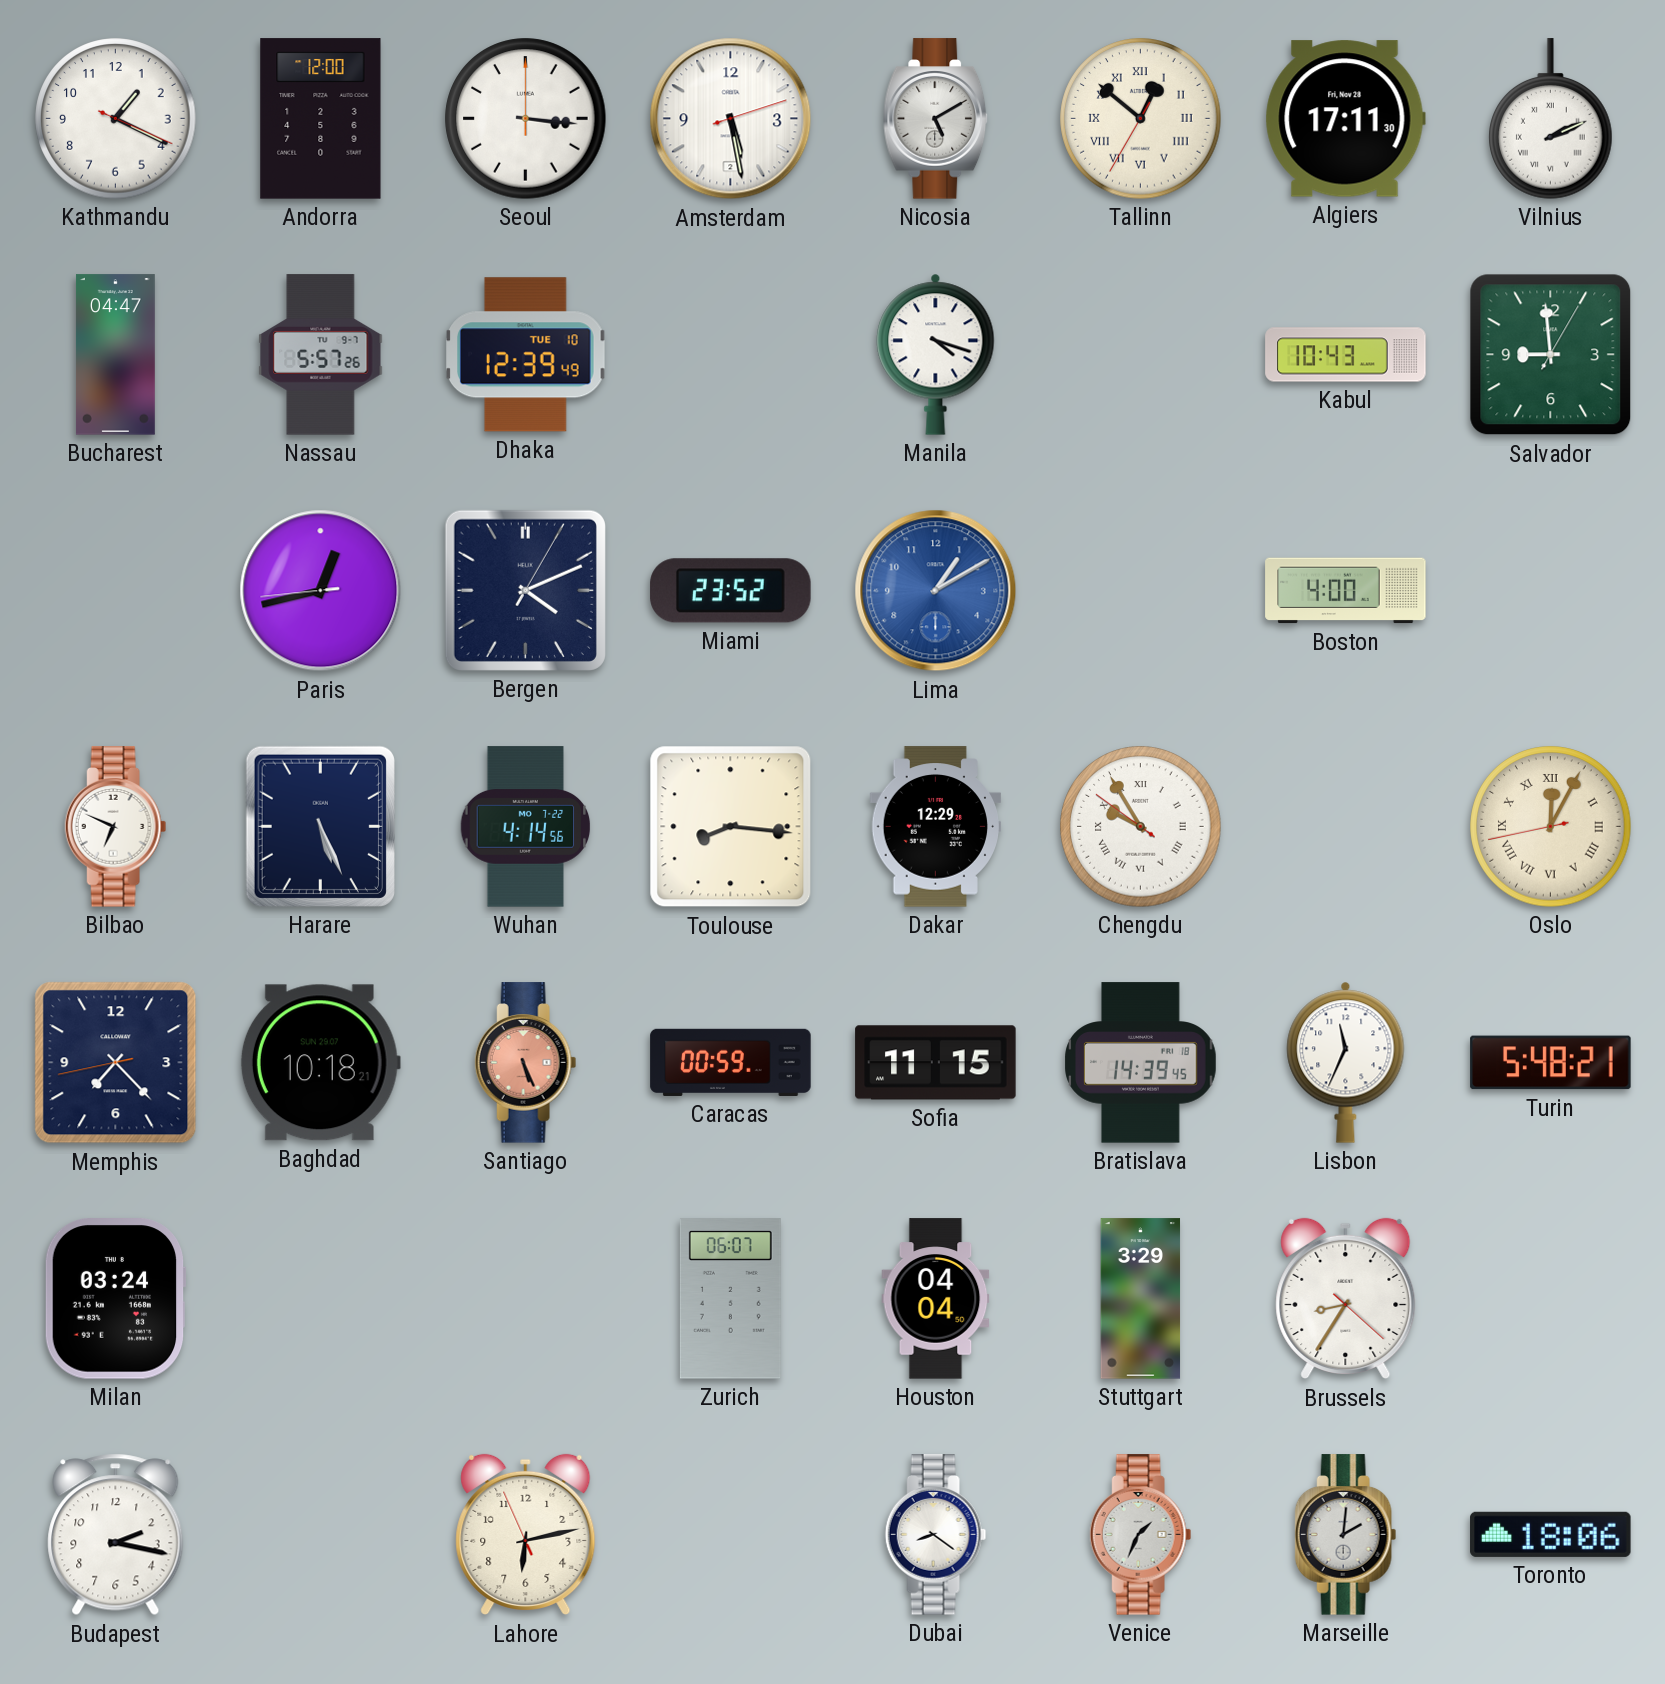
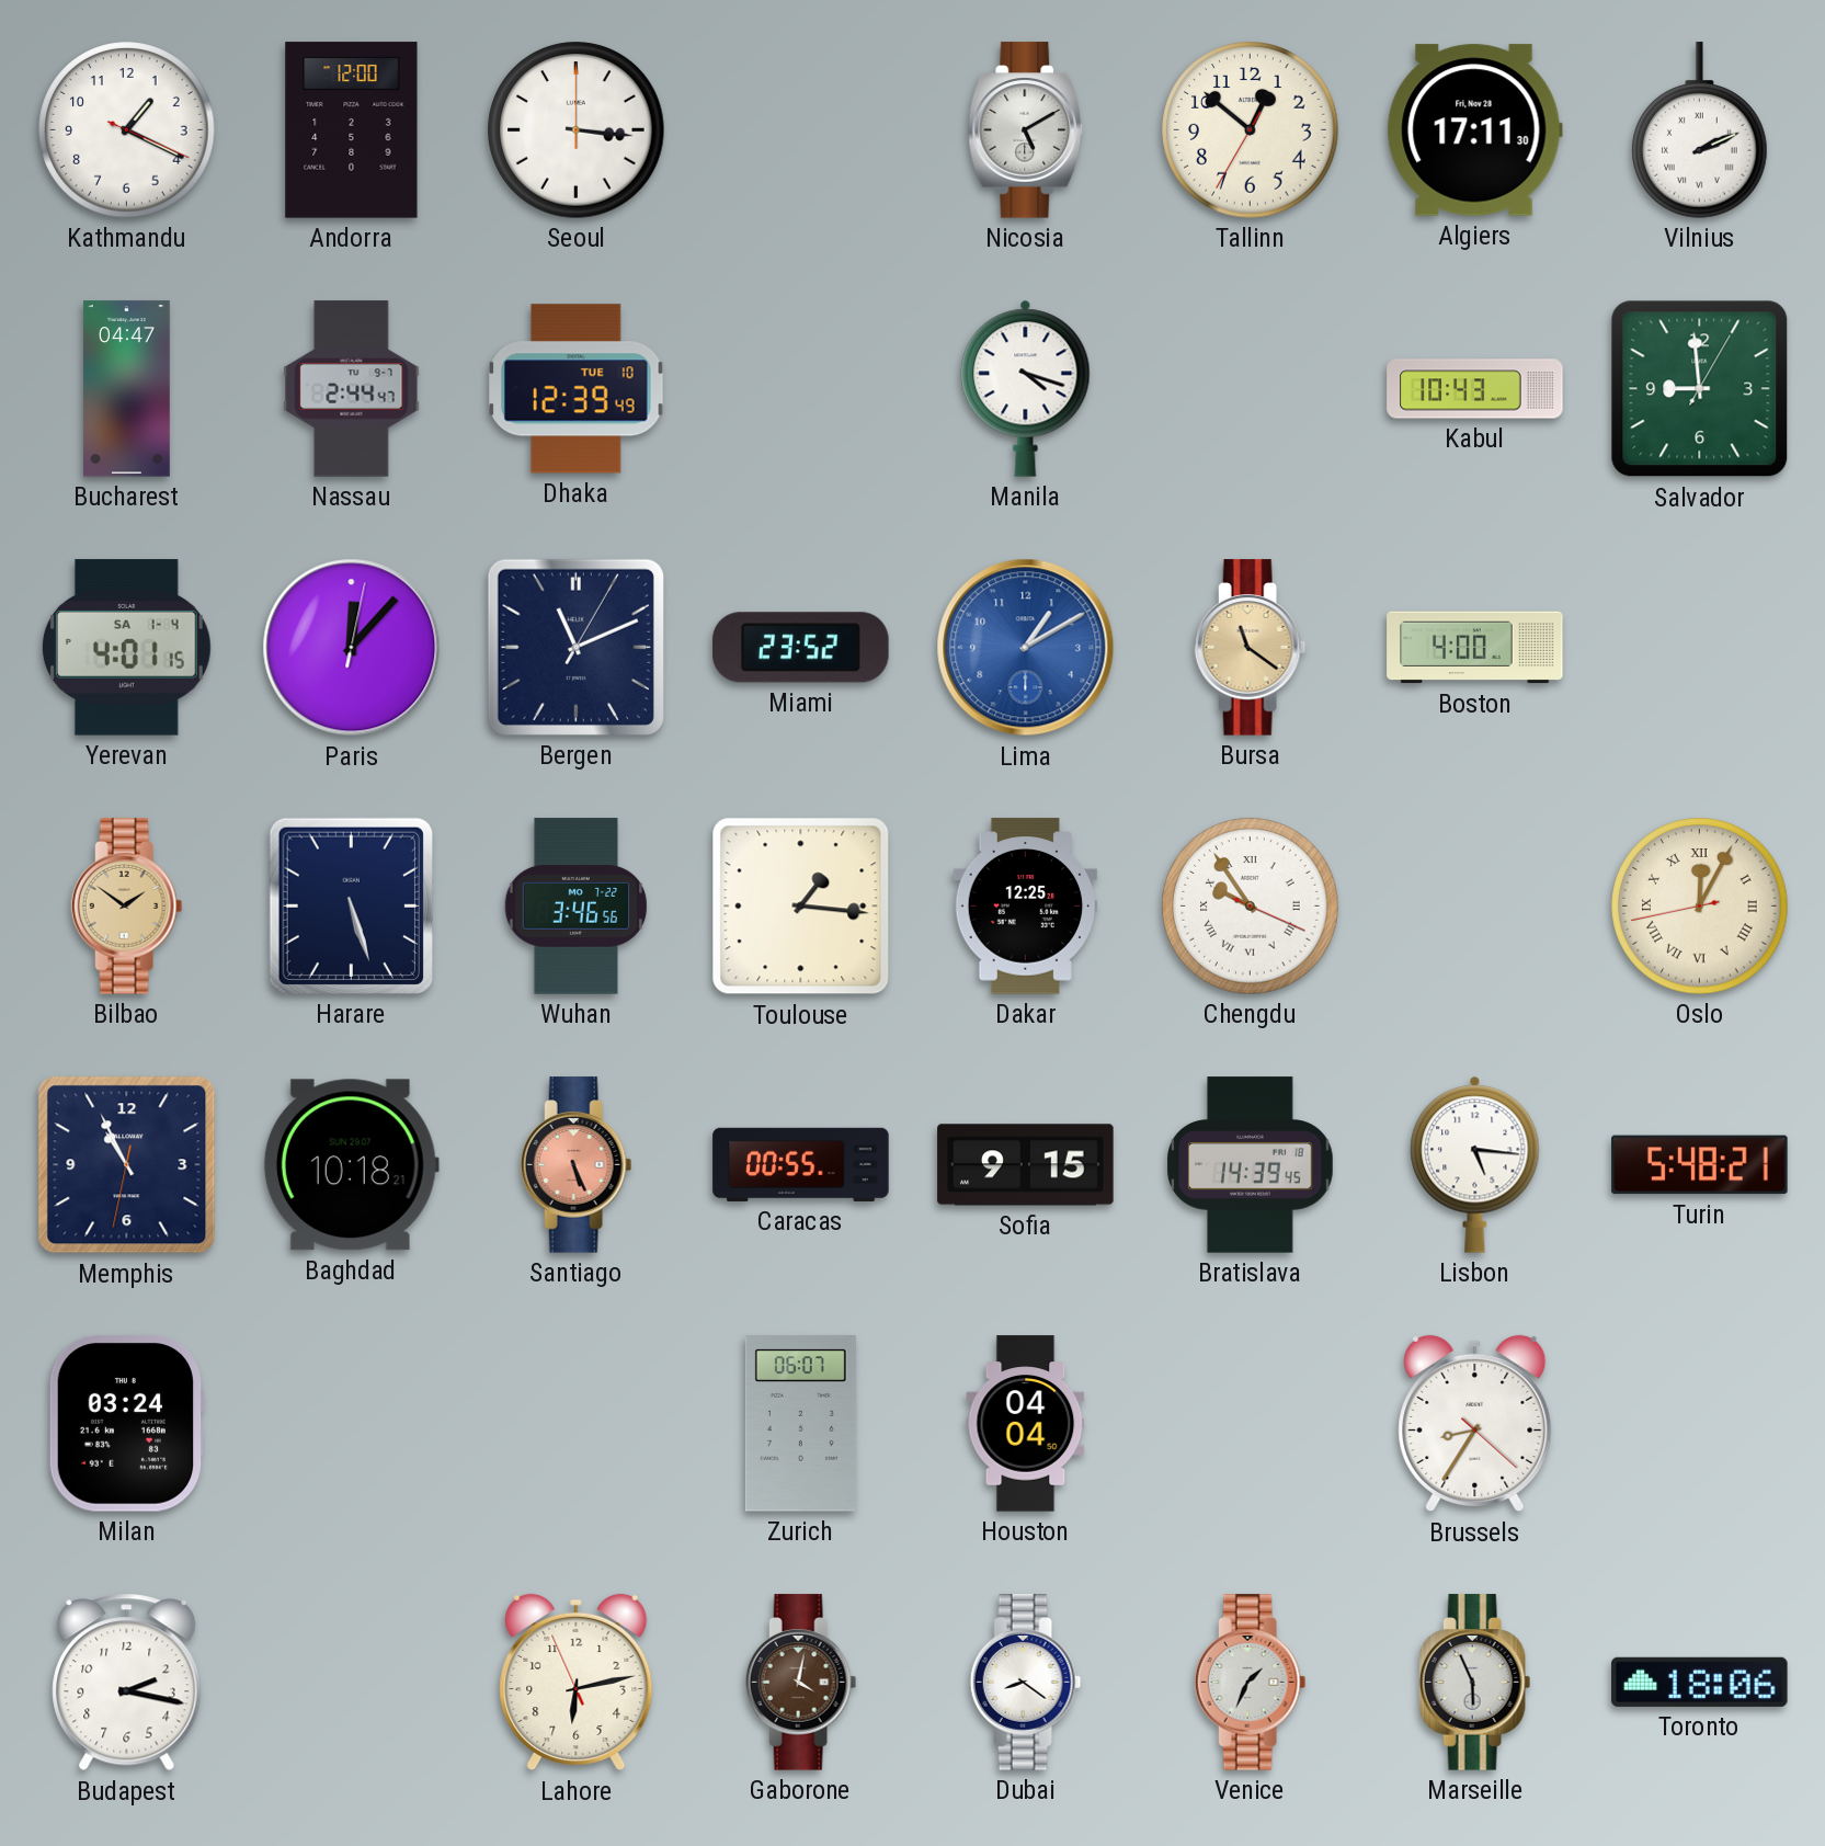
Amsterdam: 5:28 -> none (731, 119)
Tallinn numerals: Roman -> Arabic (1251, 130)
Nassau: 5:57 -> 2:44 (352, 389)
Yerevan: none -> 4:01 (126, 648)
Paris: 12:42 -> 12:07 (352, 648)
Bergen: 4:11 -> 11:11 (575, 647)
Bursa: none -> 11:21 (1251, 648)
Bilbao: 6:49 -> 1:51 (127, 907)
Bilbao dial: white -> champagne (127, 907)
Harare: 5:26 -> 5:27 (351, 905)
Wuhan: 4:14 -> 3:46 (577, 907)
Toulouse: 8:16 -> 1:16 (801, 907)
Dakar: 12:29 -> 12:25 (1026, 907)
Chengdu: 9:54:51 -> 9:54:19 (1251, 907)
Memphis: 7:22 -> 10:55 (127, 1165)
Caracas: 00:59 -> 00:55 (801, 1164)
Sofia: 11:15 -> 9:15 (1026, 1165)
Lisbon: 11:34 -> 5:16 (1475, 1164)
Stuttgart: 3:29 -> none (1141, 1299)
Gaborone: none -> 4:02 (801, 1683)
Marseille: 2:01 -> 5:56 (1475, 1683)
